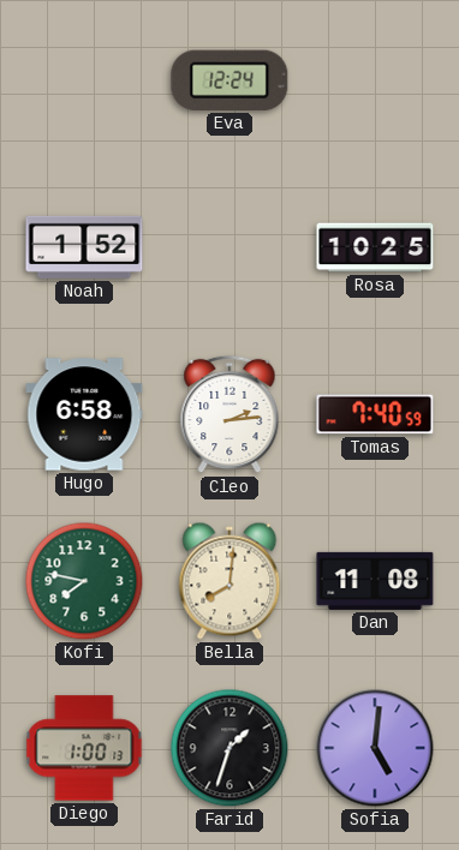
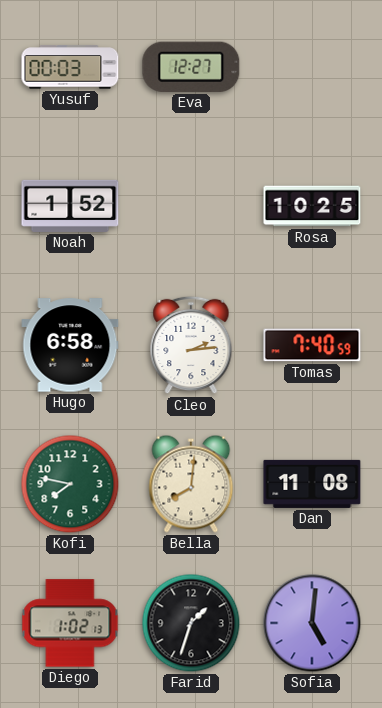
Yusuf: none -> 00:03 (70, 67)
Eva: 12:24 -> 12:27 (191, 67)
Diego: 1:00 -> 1:02 (70, 623)
